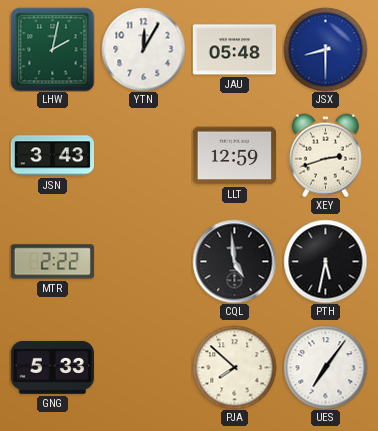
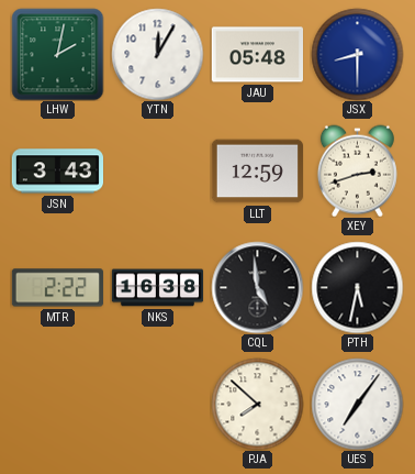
NKS: none -> 16:38 (157, 288)
GNG: 5:33 -> none (52, 367)
